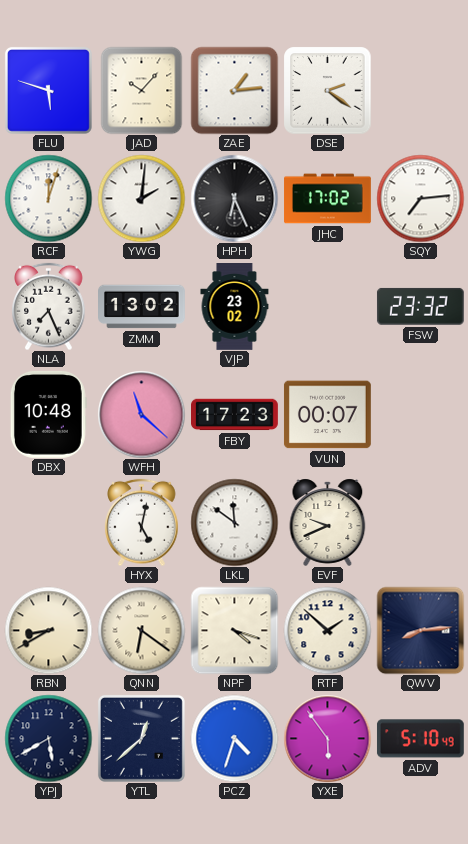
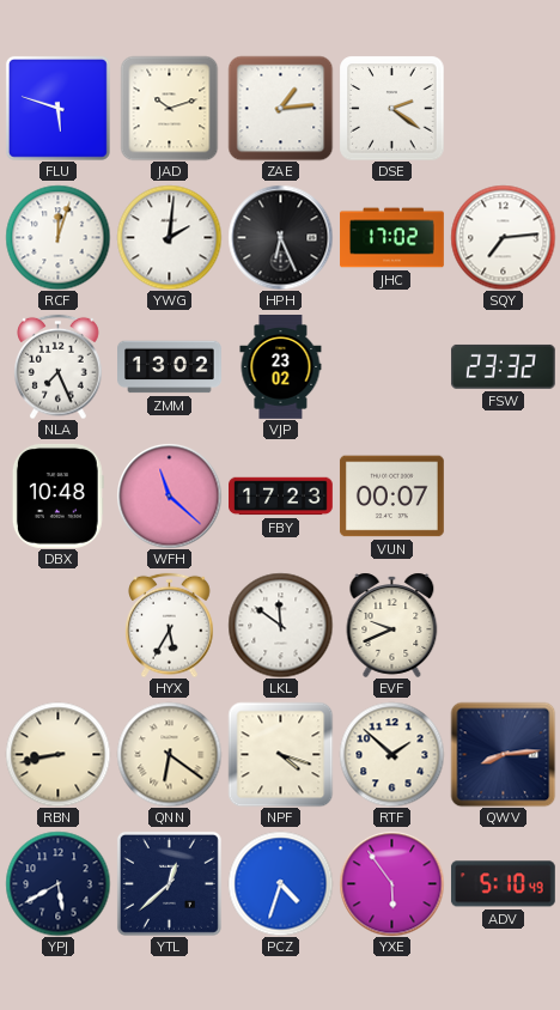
JAD: 10:07 -> 10:12 (170, 108)
HYX: 5:02 -> 5:35 (170, 625)
RBN: 8:40 -> 8:43 (57, 754)
